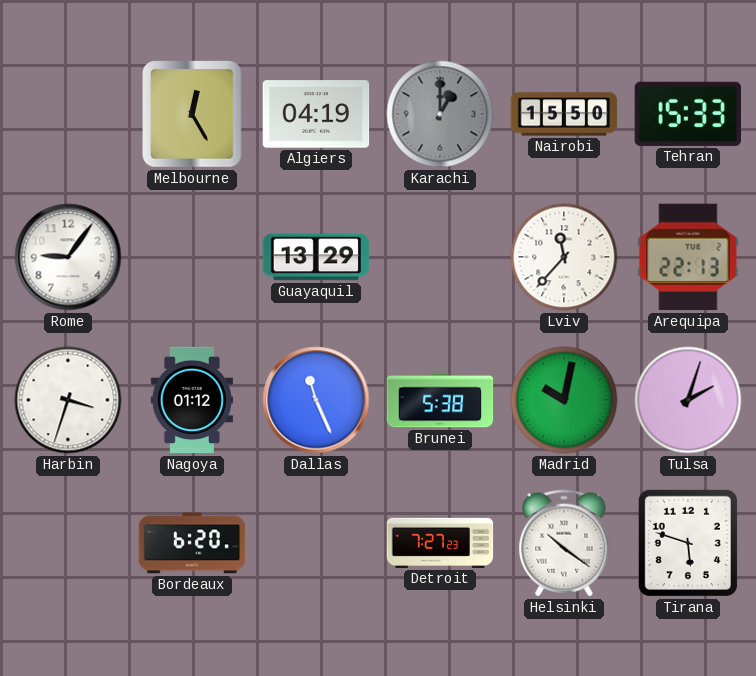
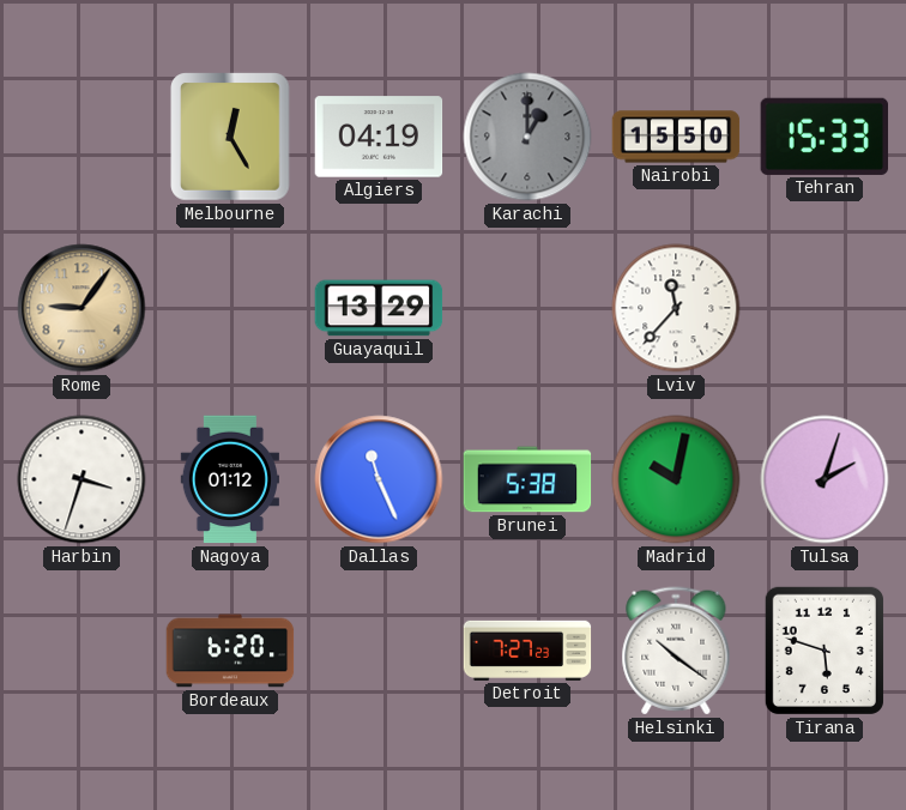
Rome dial: white -> champagne (81, 308)
Arequipa: 22:13 -> none (688, 257)
